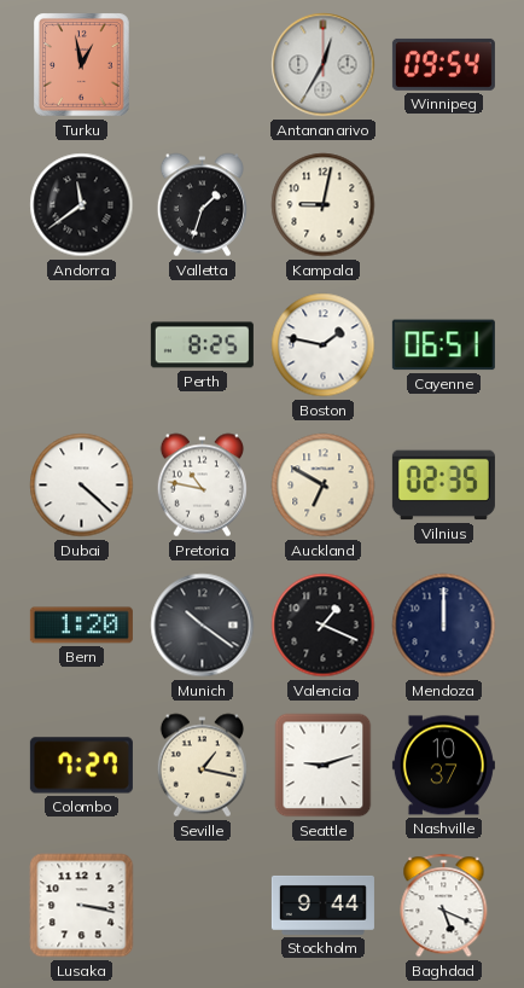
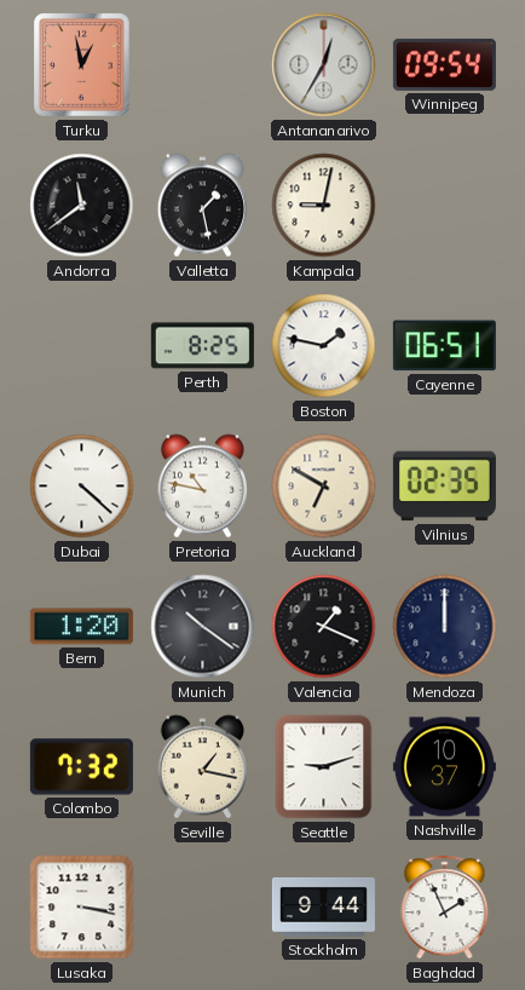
Valletta: 1:33 -> 1:28 (202, 206)
Colombo: 7:27 -> 7:32 (81, 767)
Baghdad: 5:19 -> 1:56 (445, 908)
